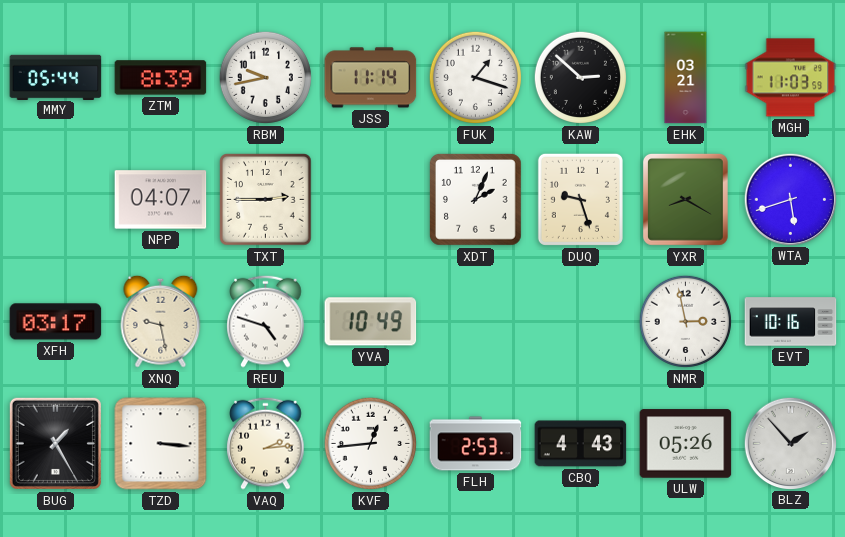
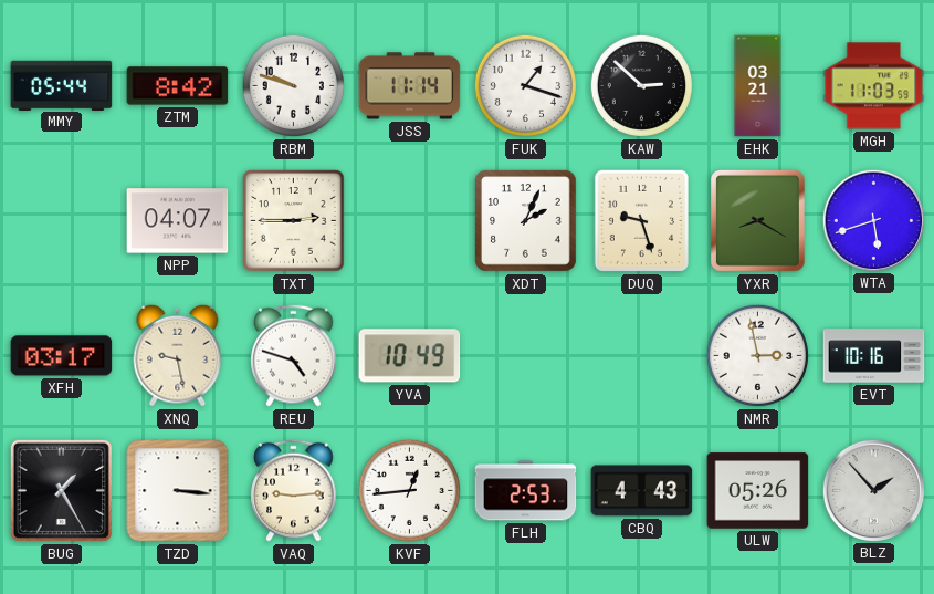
ZTM: 8:39 -> 8:42 (178, 86)
RBM: 9:43 -> 9:48 (293, 85)
VAQ: 2:14 -> 9:14 (294, 490)
